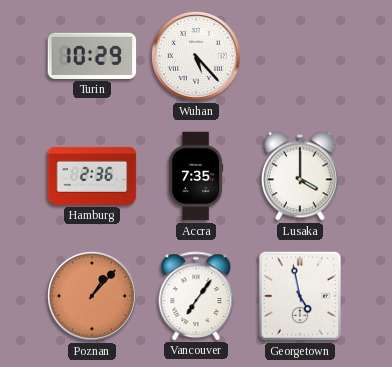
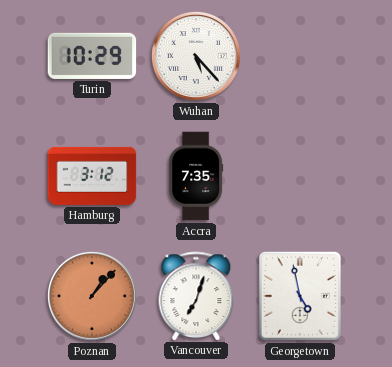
Hamburg: 2:36 -> 3:12 (92, 176)
Lusaka: 4:00 -> none (300, 176)
Vancouver: 7:06 -> 7:03 (196, 296)
